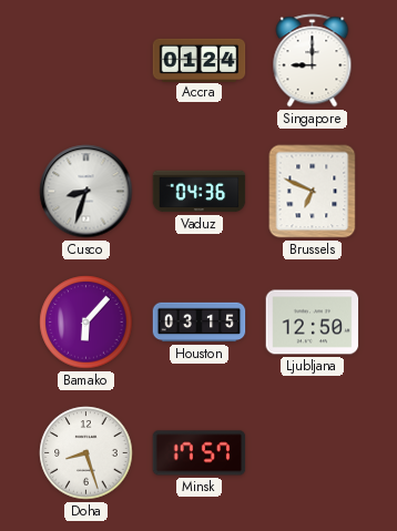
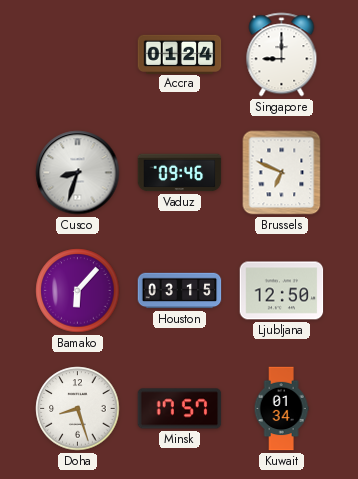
Vaduz: 04:36 -> 09:46 (180, 173)
Kuwait: none -> 01:34 (281, 409)
